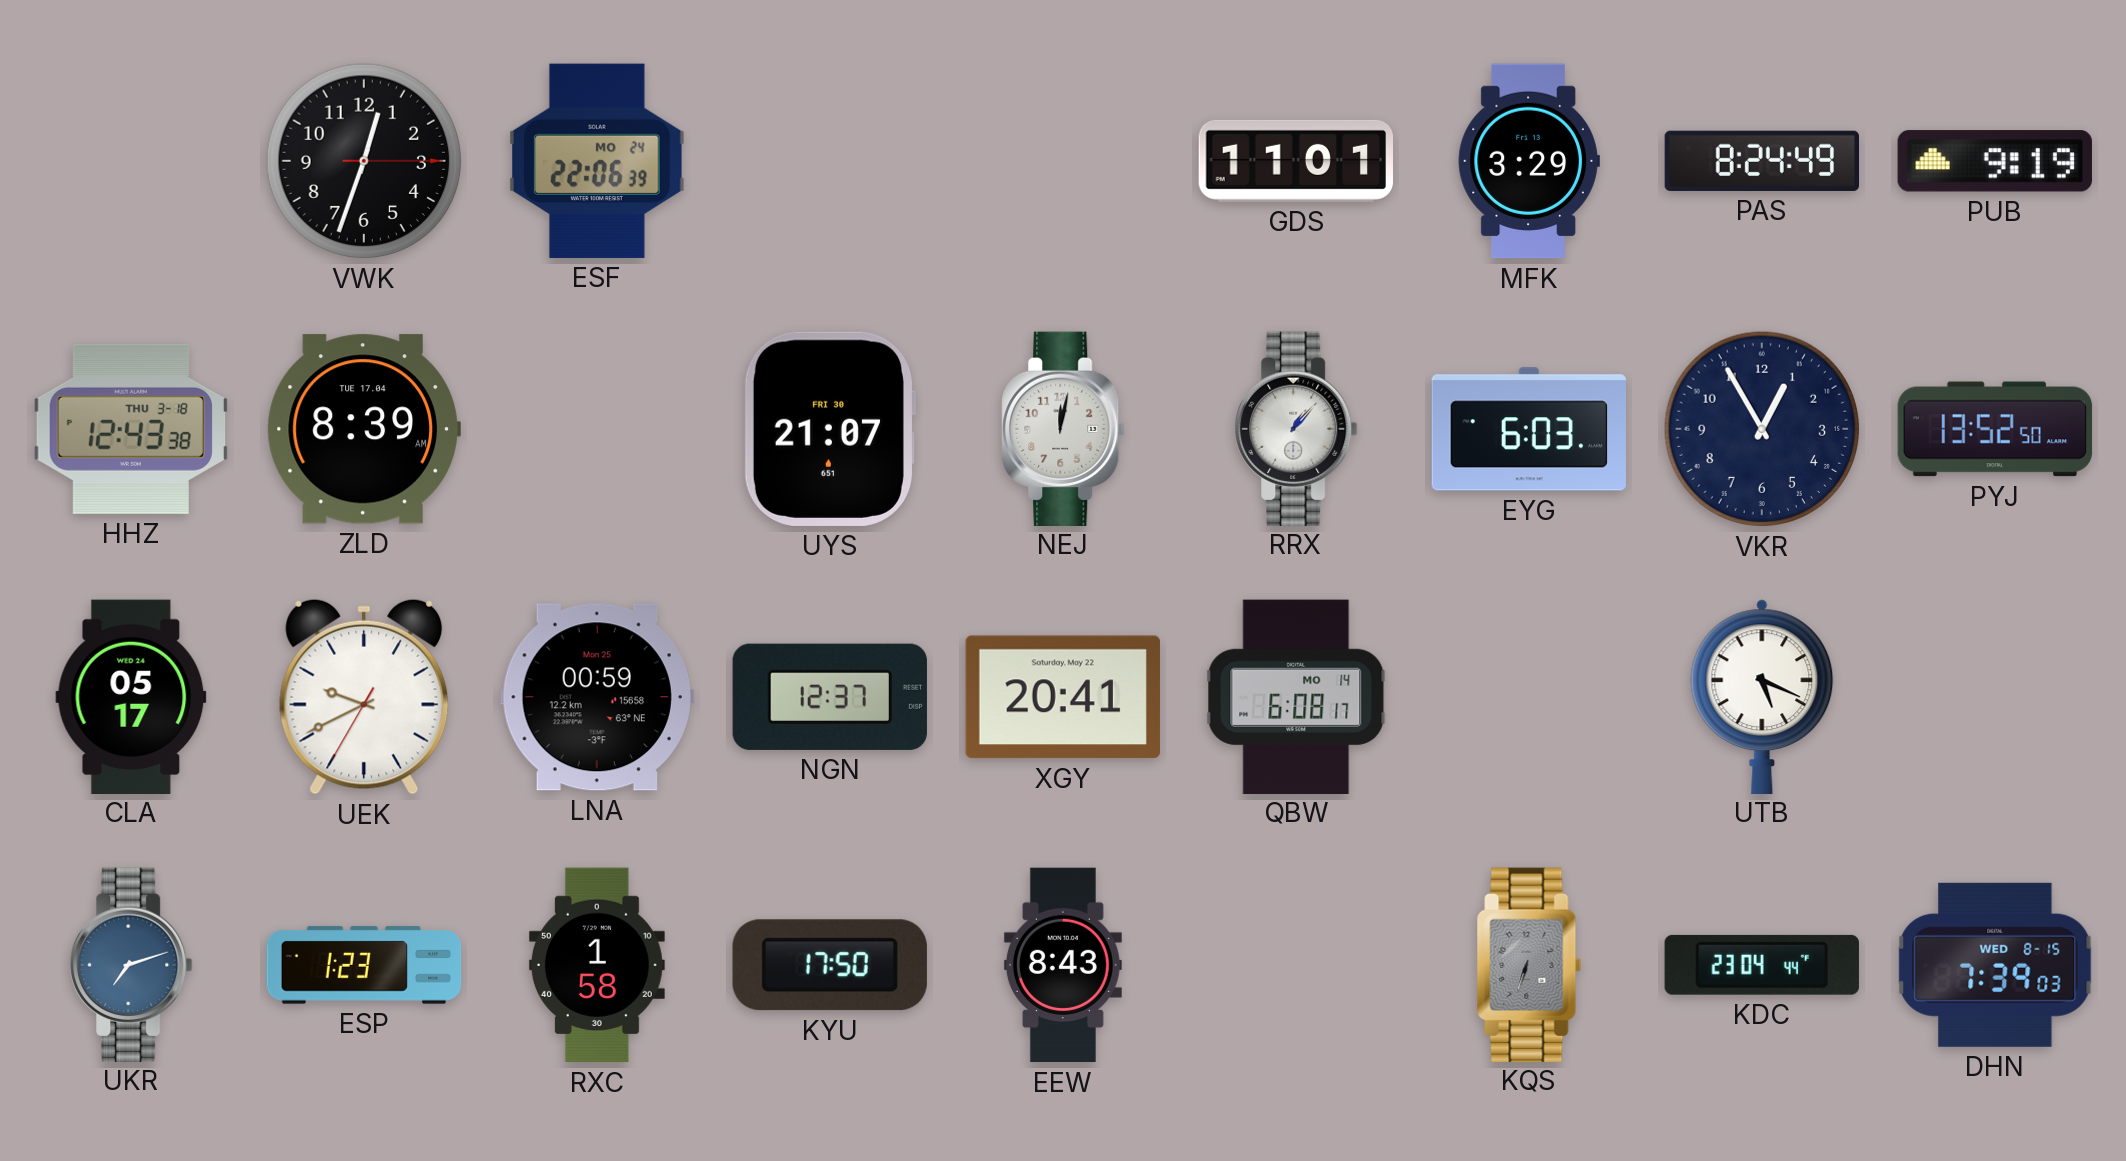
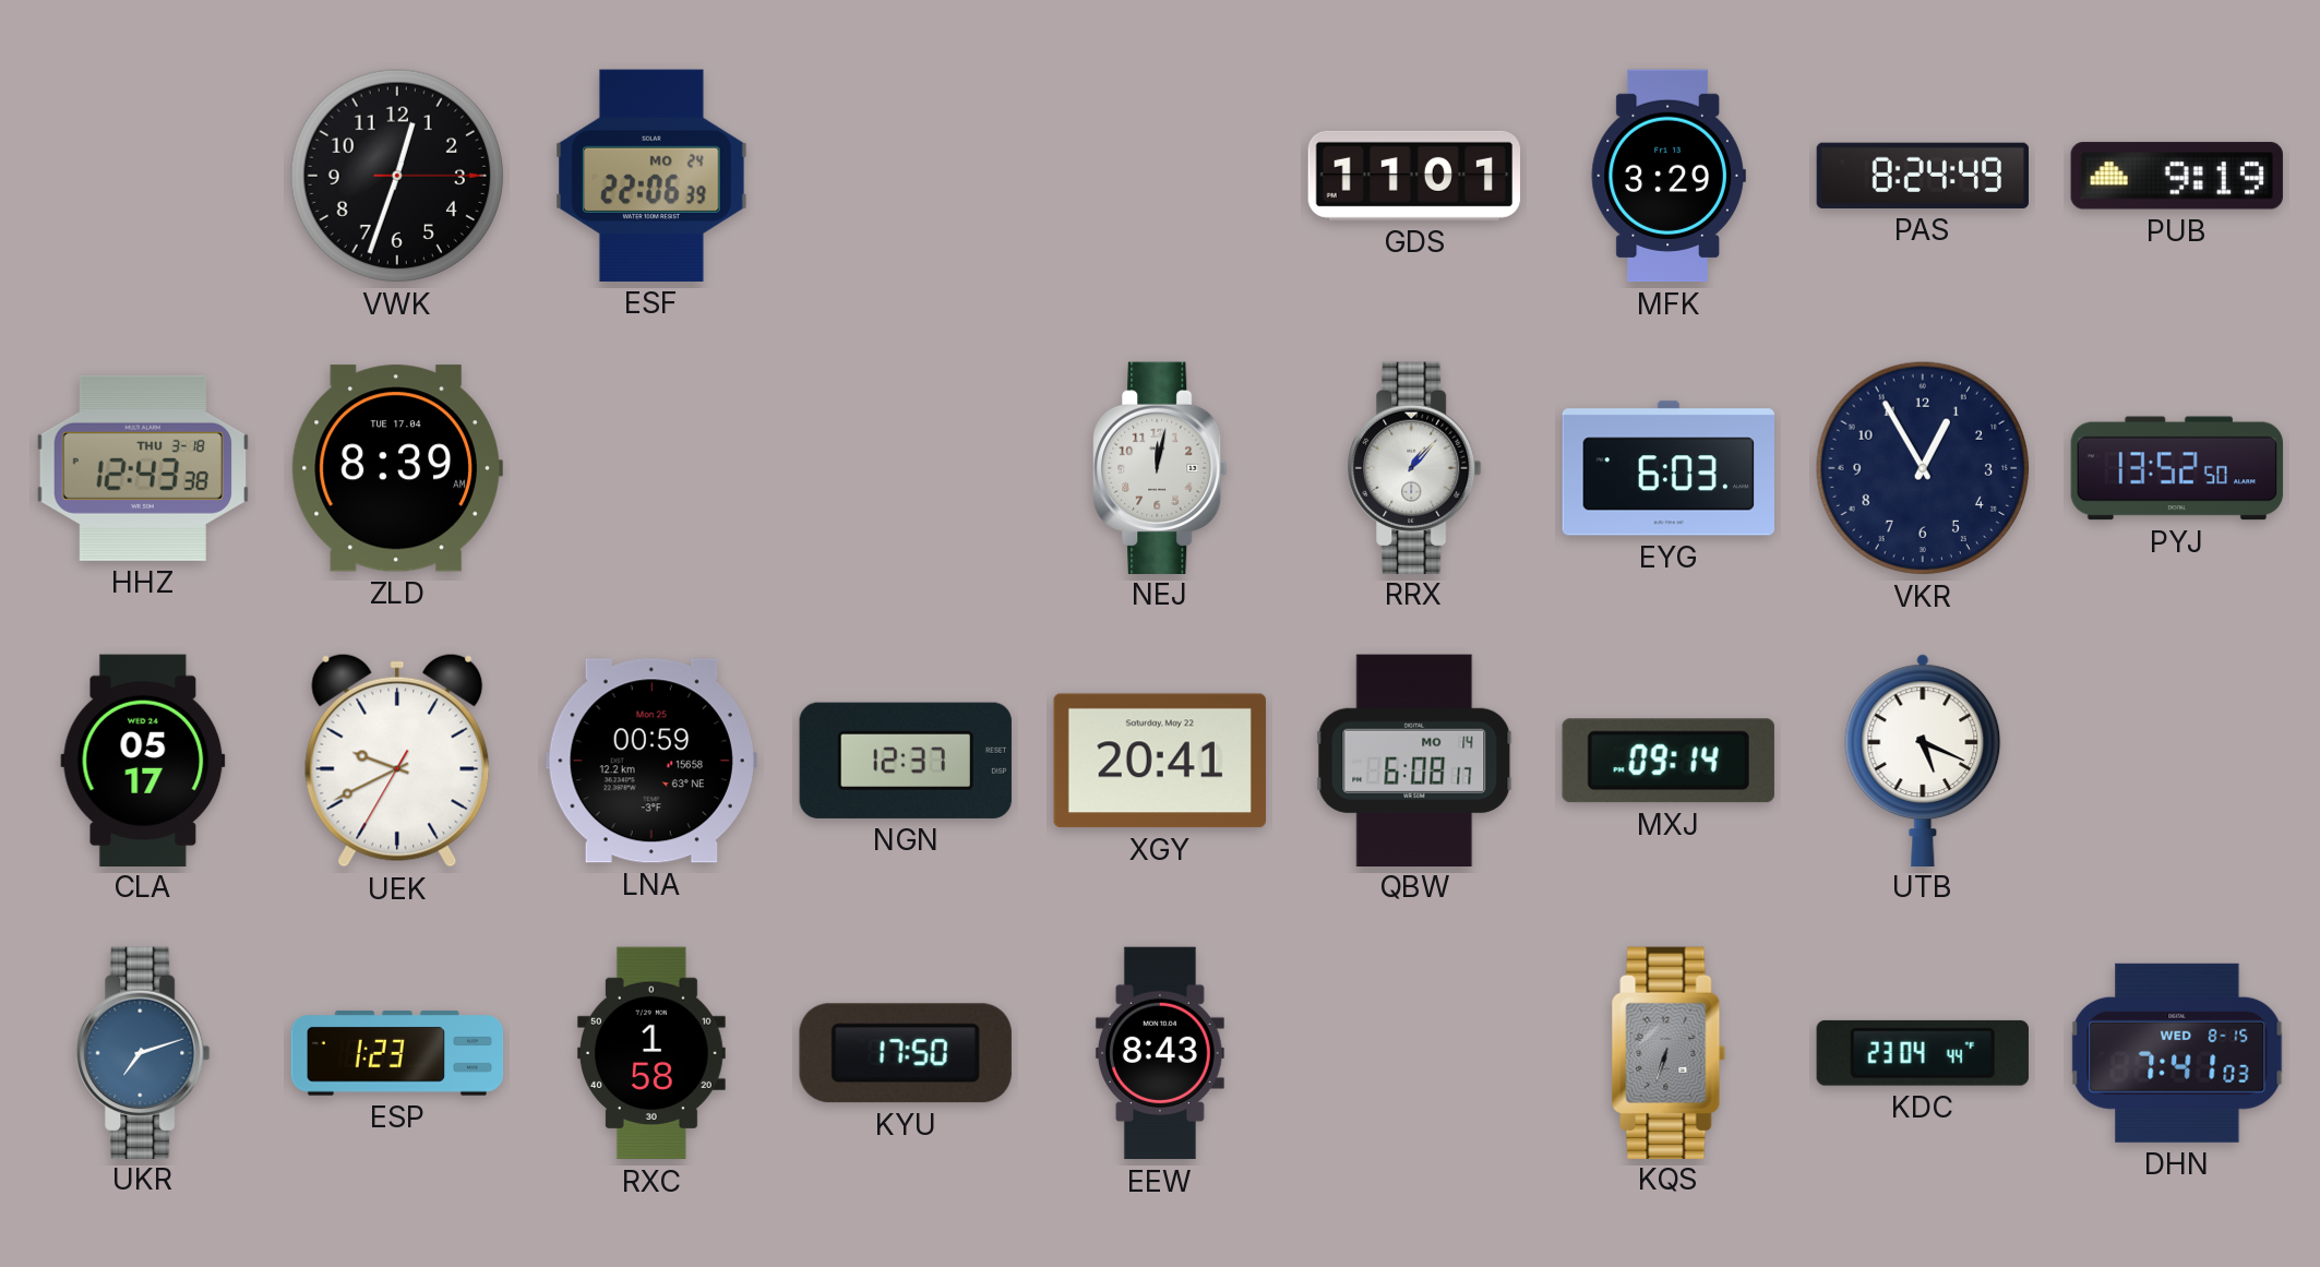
UYS: 21:07 -> none (829, 429)
MXJ: none -> 09:14 (1669, 761)
DHN: 7:39 -> 7:41 (2177, 1053)
